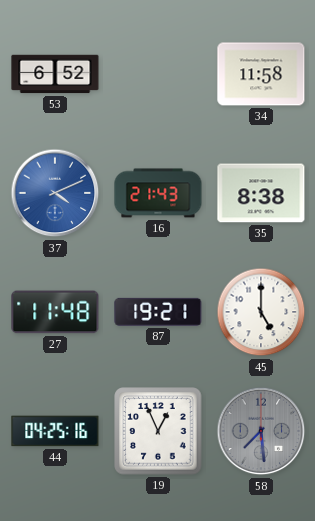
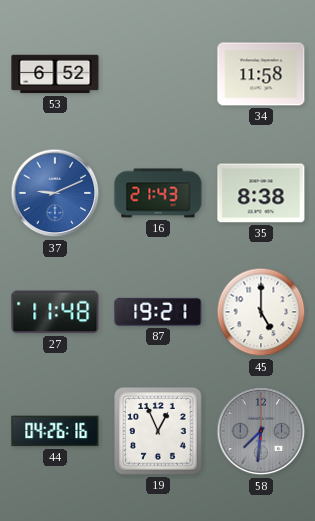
37: 4:11 -> 9:11 (55, 193)
44: 04:25 -> 04:26 (55, 431)
58: 7:29 -> 7:31 (261, 431)
